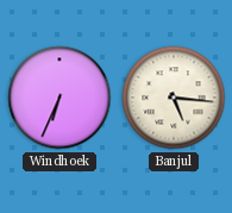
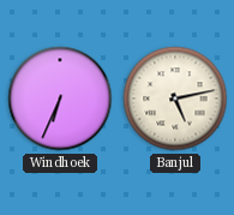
Banjul: 5:16 -> 5:13 (175, 98)
